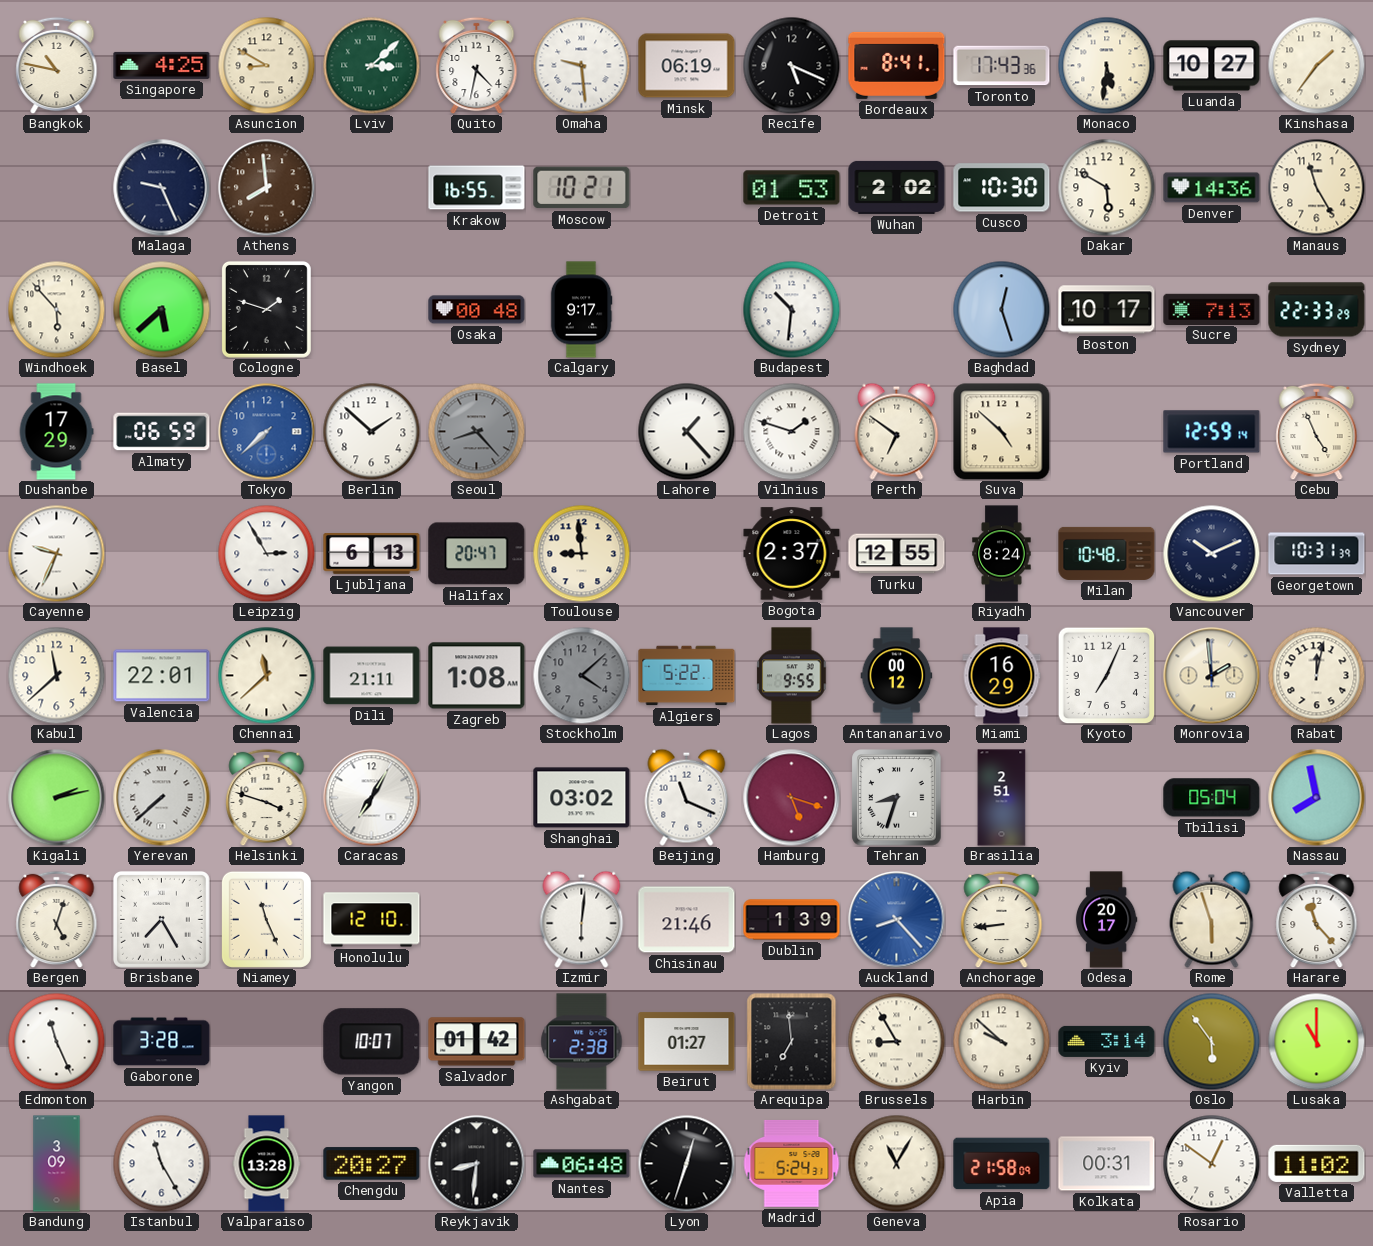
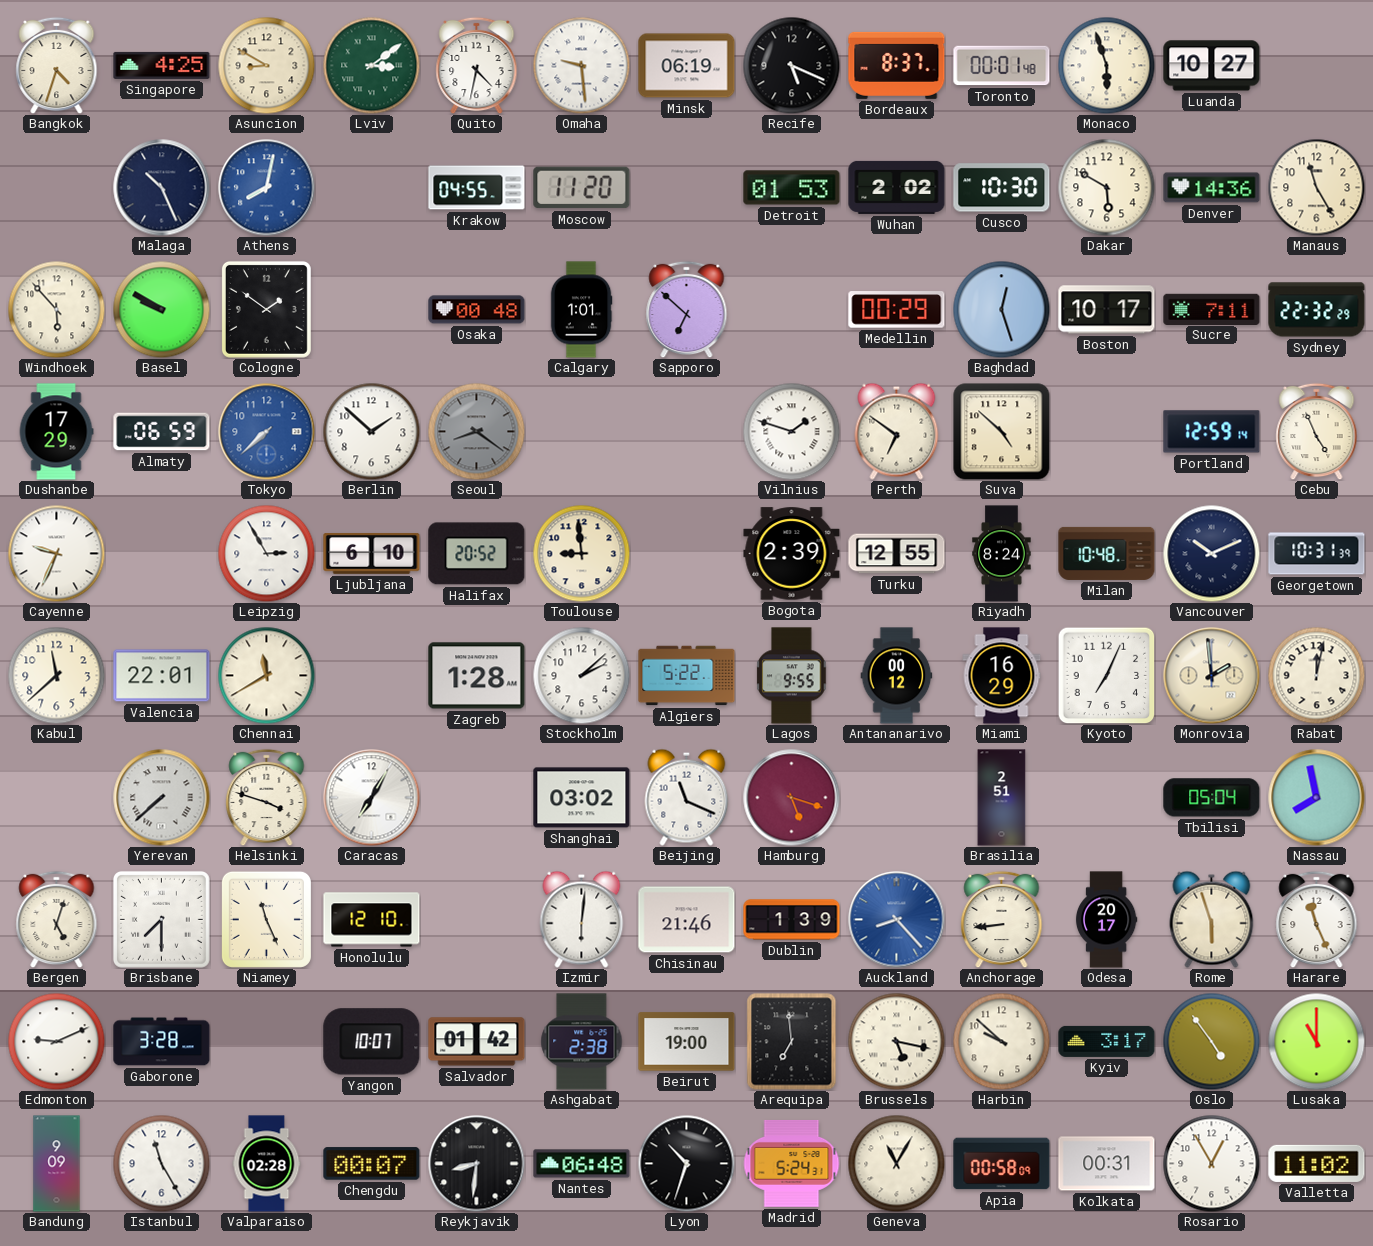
Bangkok: 10:47 -> 4:33 (57, 65)
Lviv: 3:08 -> 3:09 (371, 65)
Bordeaux: 8:41 -> 8:37 (897, 65)
Toronto: 17:43 -> 00:01 (1002, 66)
Monaco: 5:31 -> 5:57 (1106, 65)
Kinshasa: 1:36 -> none (1316, 65)
Malaga: 9:26 -> 10:26 (162, 188)
Athens: 7:59 -> 8:02 (267, 188)
Athens dial: brown -> blue (267, 188)
Krakow: 16:55 -> 04:55 (477, 188)
Moscow: 10:21 -> 11:20 (582, 188)
Basel: 5:38 -> 9:50 (161, 309)
Cologne: 1:48 -> 1:51 (266, 309)
Calgary: 9:17 -> 1:01 (581, 310)
Sapporo: none -> 6:52 (687, 309)
Budapest: 10:31 -> none (791, 309)
Medellin: none -> 00:29 (897, 310)
Sucre: 7:13 -> 7:11 (1212, 309)
Sydney: 22:33 -> 22:32 (1317, 310)
Seoul: 8:23 -> 8:21 (476, 431)
Lahore: 1:23 -> none (686, 431)
Ljubljana: 6:13 -> 6:10 (372, 554)
Halifax: 20:47 -> 20:52 (477, 554)
Bogota: 2:37 -> 2:39 (792, 554)
Chennai: 11:38 -> 11:40 (266, 675)
Dili: 21:11 -> none (372, 676)
Zagreb: 1:08 -> 1:28 (477, 676)
Stockholm: 4:08 -> 2:08 (581, 675)
Stockholm dial: grey -> white (581, 675)
Kigali: 2:13 -> none (57, 798)
Tehran: 8:33 -> none (897, 798)
Brisbane: 7:25 -> 7:30 (161, 919)
Harare: 11:23 -> 11:26 (1317, 919)
Edmonton: 11:26 -> 9:11 (56, 1041)
Beirut: 01:27 -> 19:00 (687, 1042)
Brussels: 8:55 -> 5:17 (896, 1041)
Kyiv: 3:14 -> 3:17 (1107, 1041)
Oslo: 5:54 -> 4:54 (1211, 1041)
Bandung: 3:09 -> 9:09 (57, 1164)
Valparaiso: 13:28 -> 02:28 (267, 1164)
Chengdu: 20:27 -> 00:07 (372, 1164)
Lyon: 12:33 -> 10:33 (686, 1163)
Apia: 21:58 -> 00:58 (1002, 1164)
Rosario: 12:51 -> 12:55 (1211, 1163)
